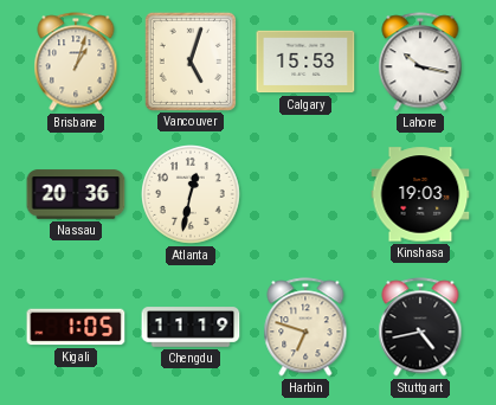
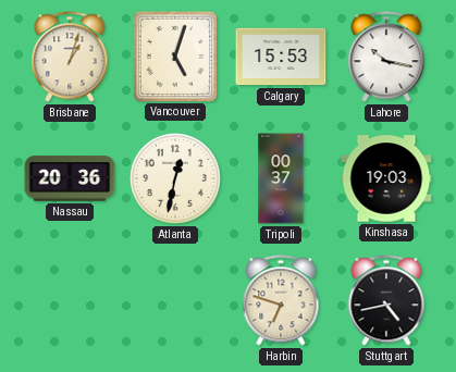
Tripoli: none -> 00:37 (281, 178)
Kigali: 1:05 -> none (76, 327)
Chengdu: 11:19 -> none (191, 327)
